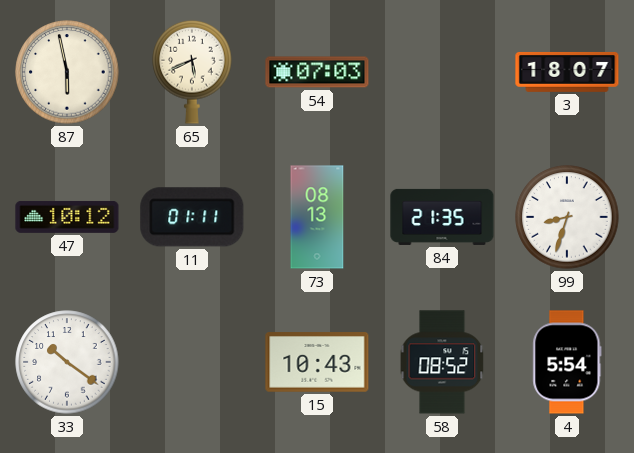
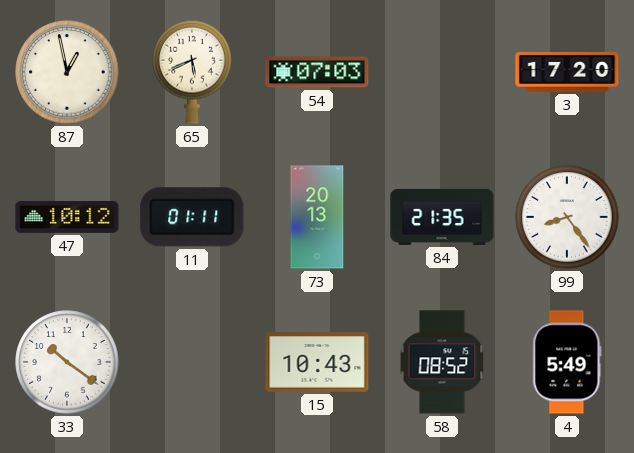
87: 5:58 -> 12:58 (67, 72)
3: 18:07 -> 17:20 (567, 72)
73: 08:13 -> 20:13 (317, 217)
99: 8:33 -> 8:24 (567, 217)
4: 5:54 -> 5:49 (567, 362)
